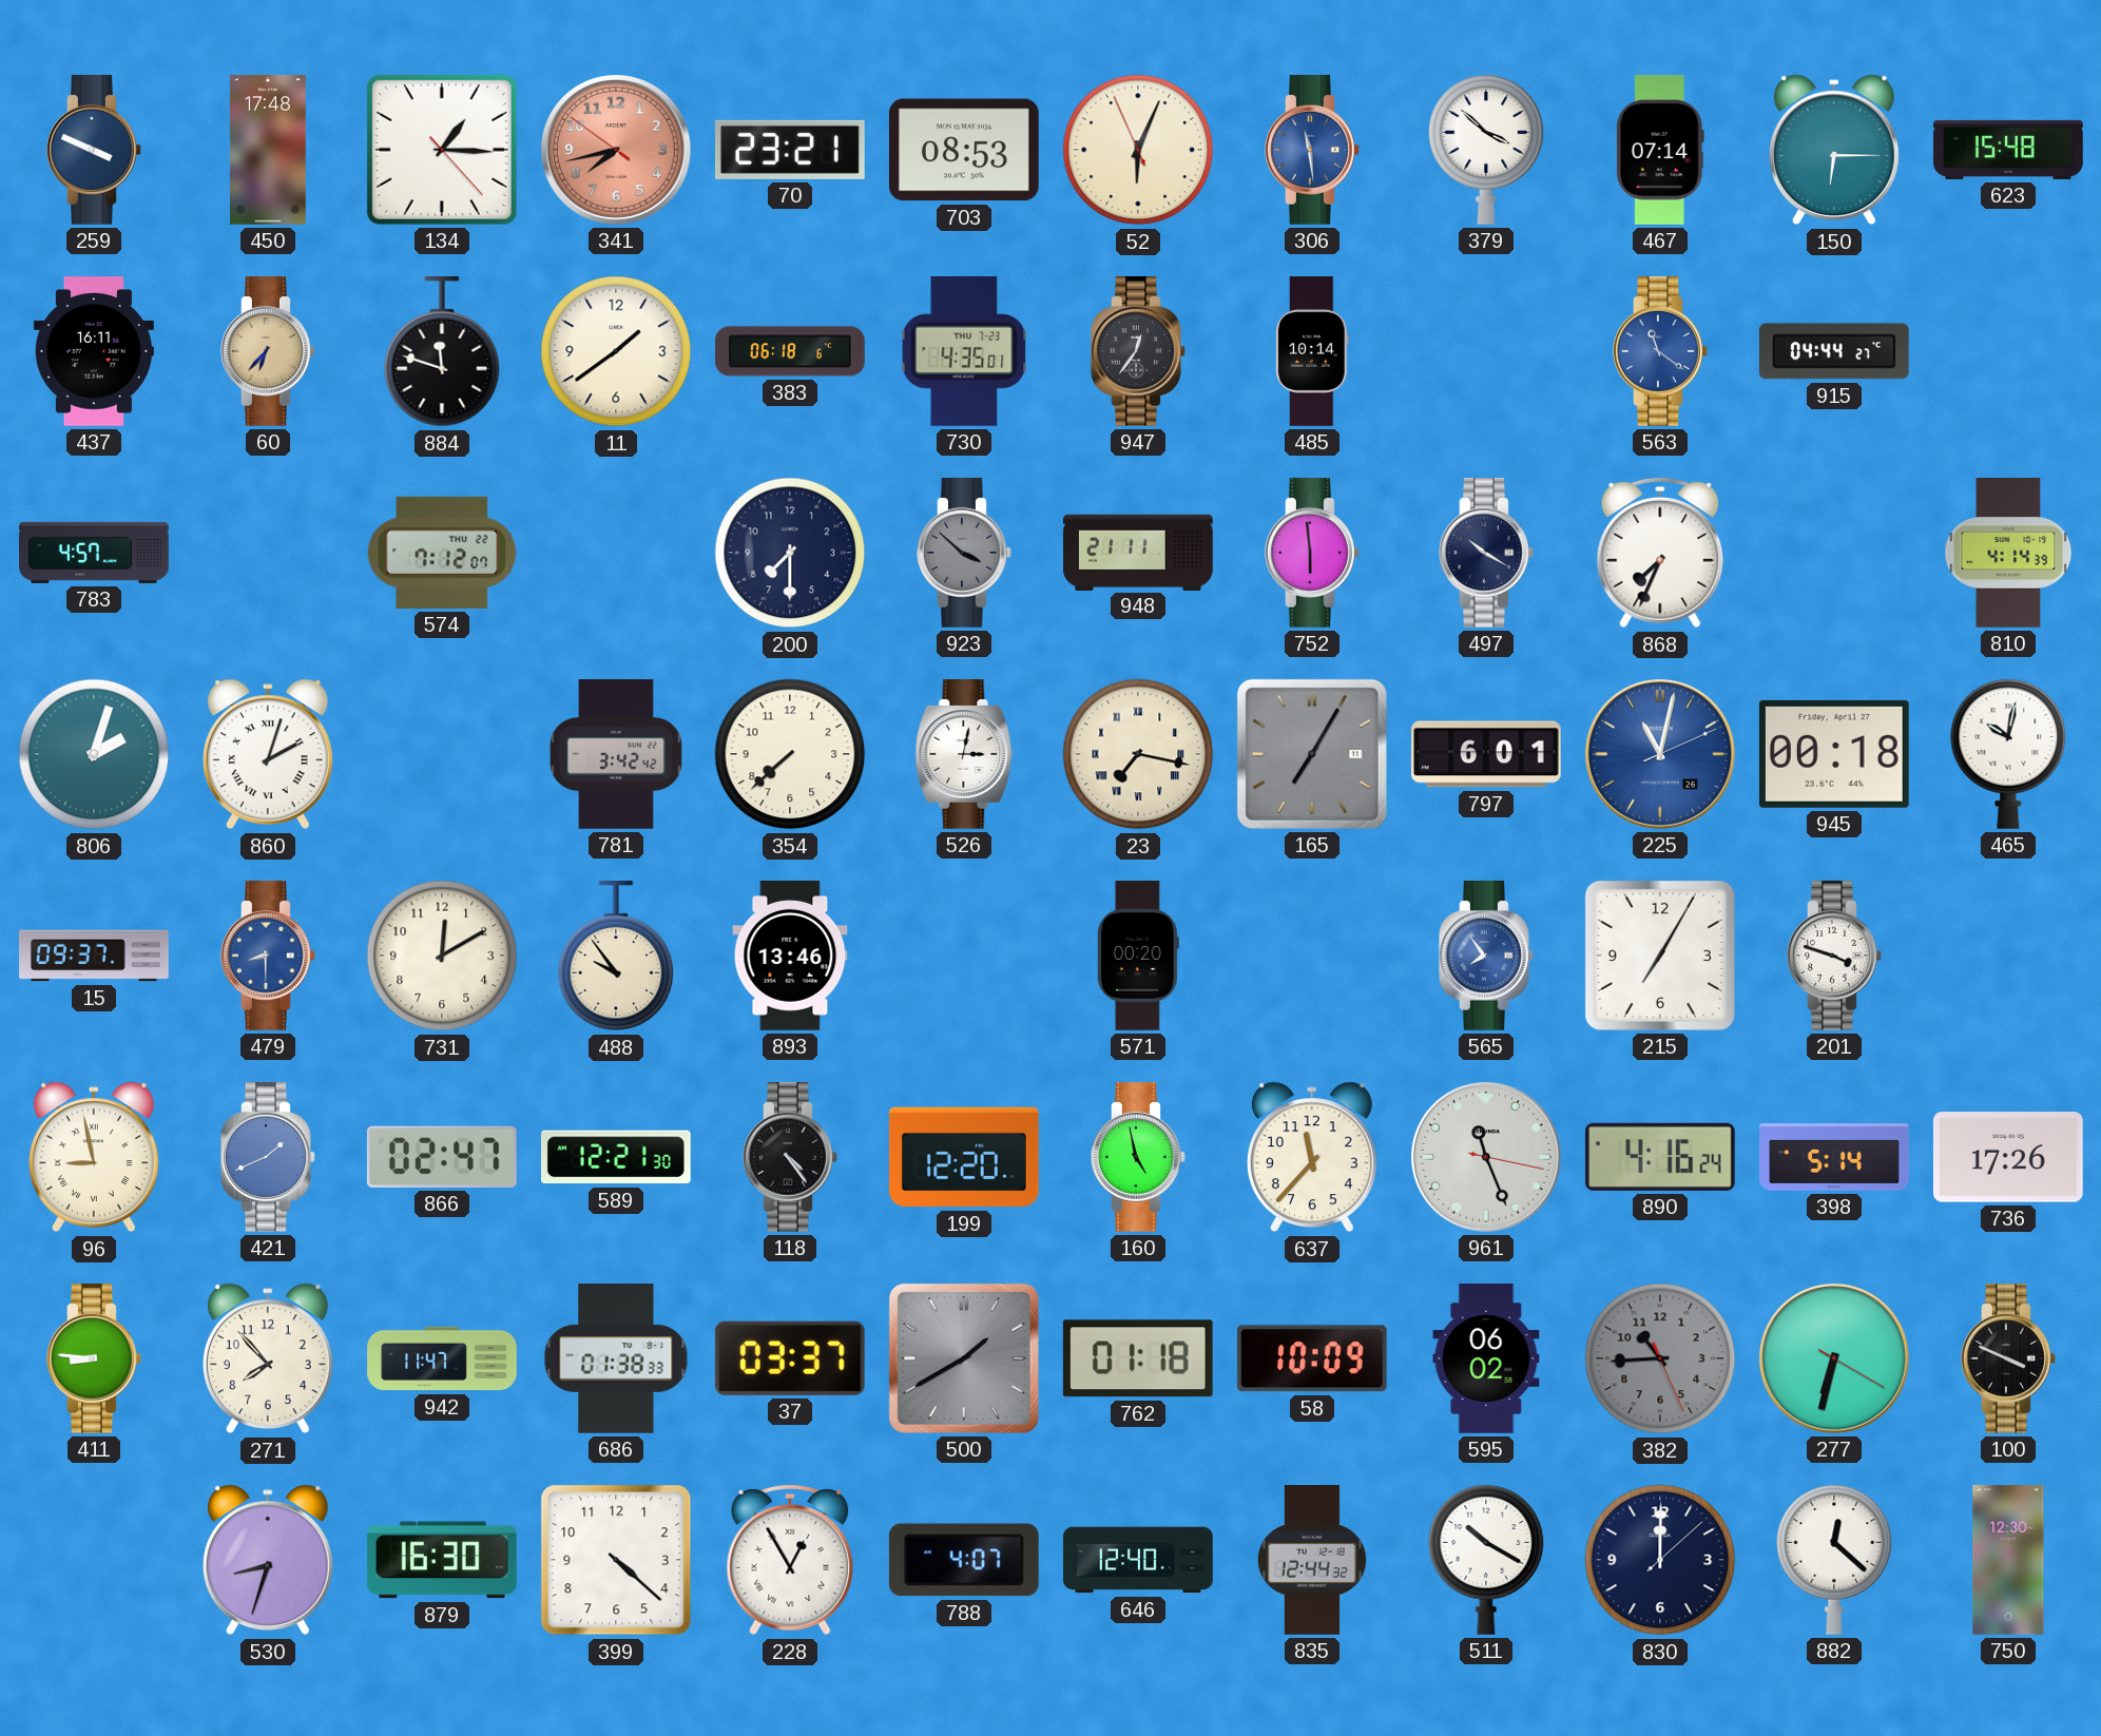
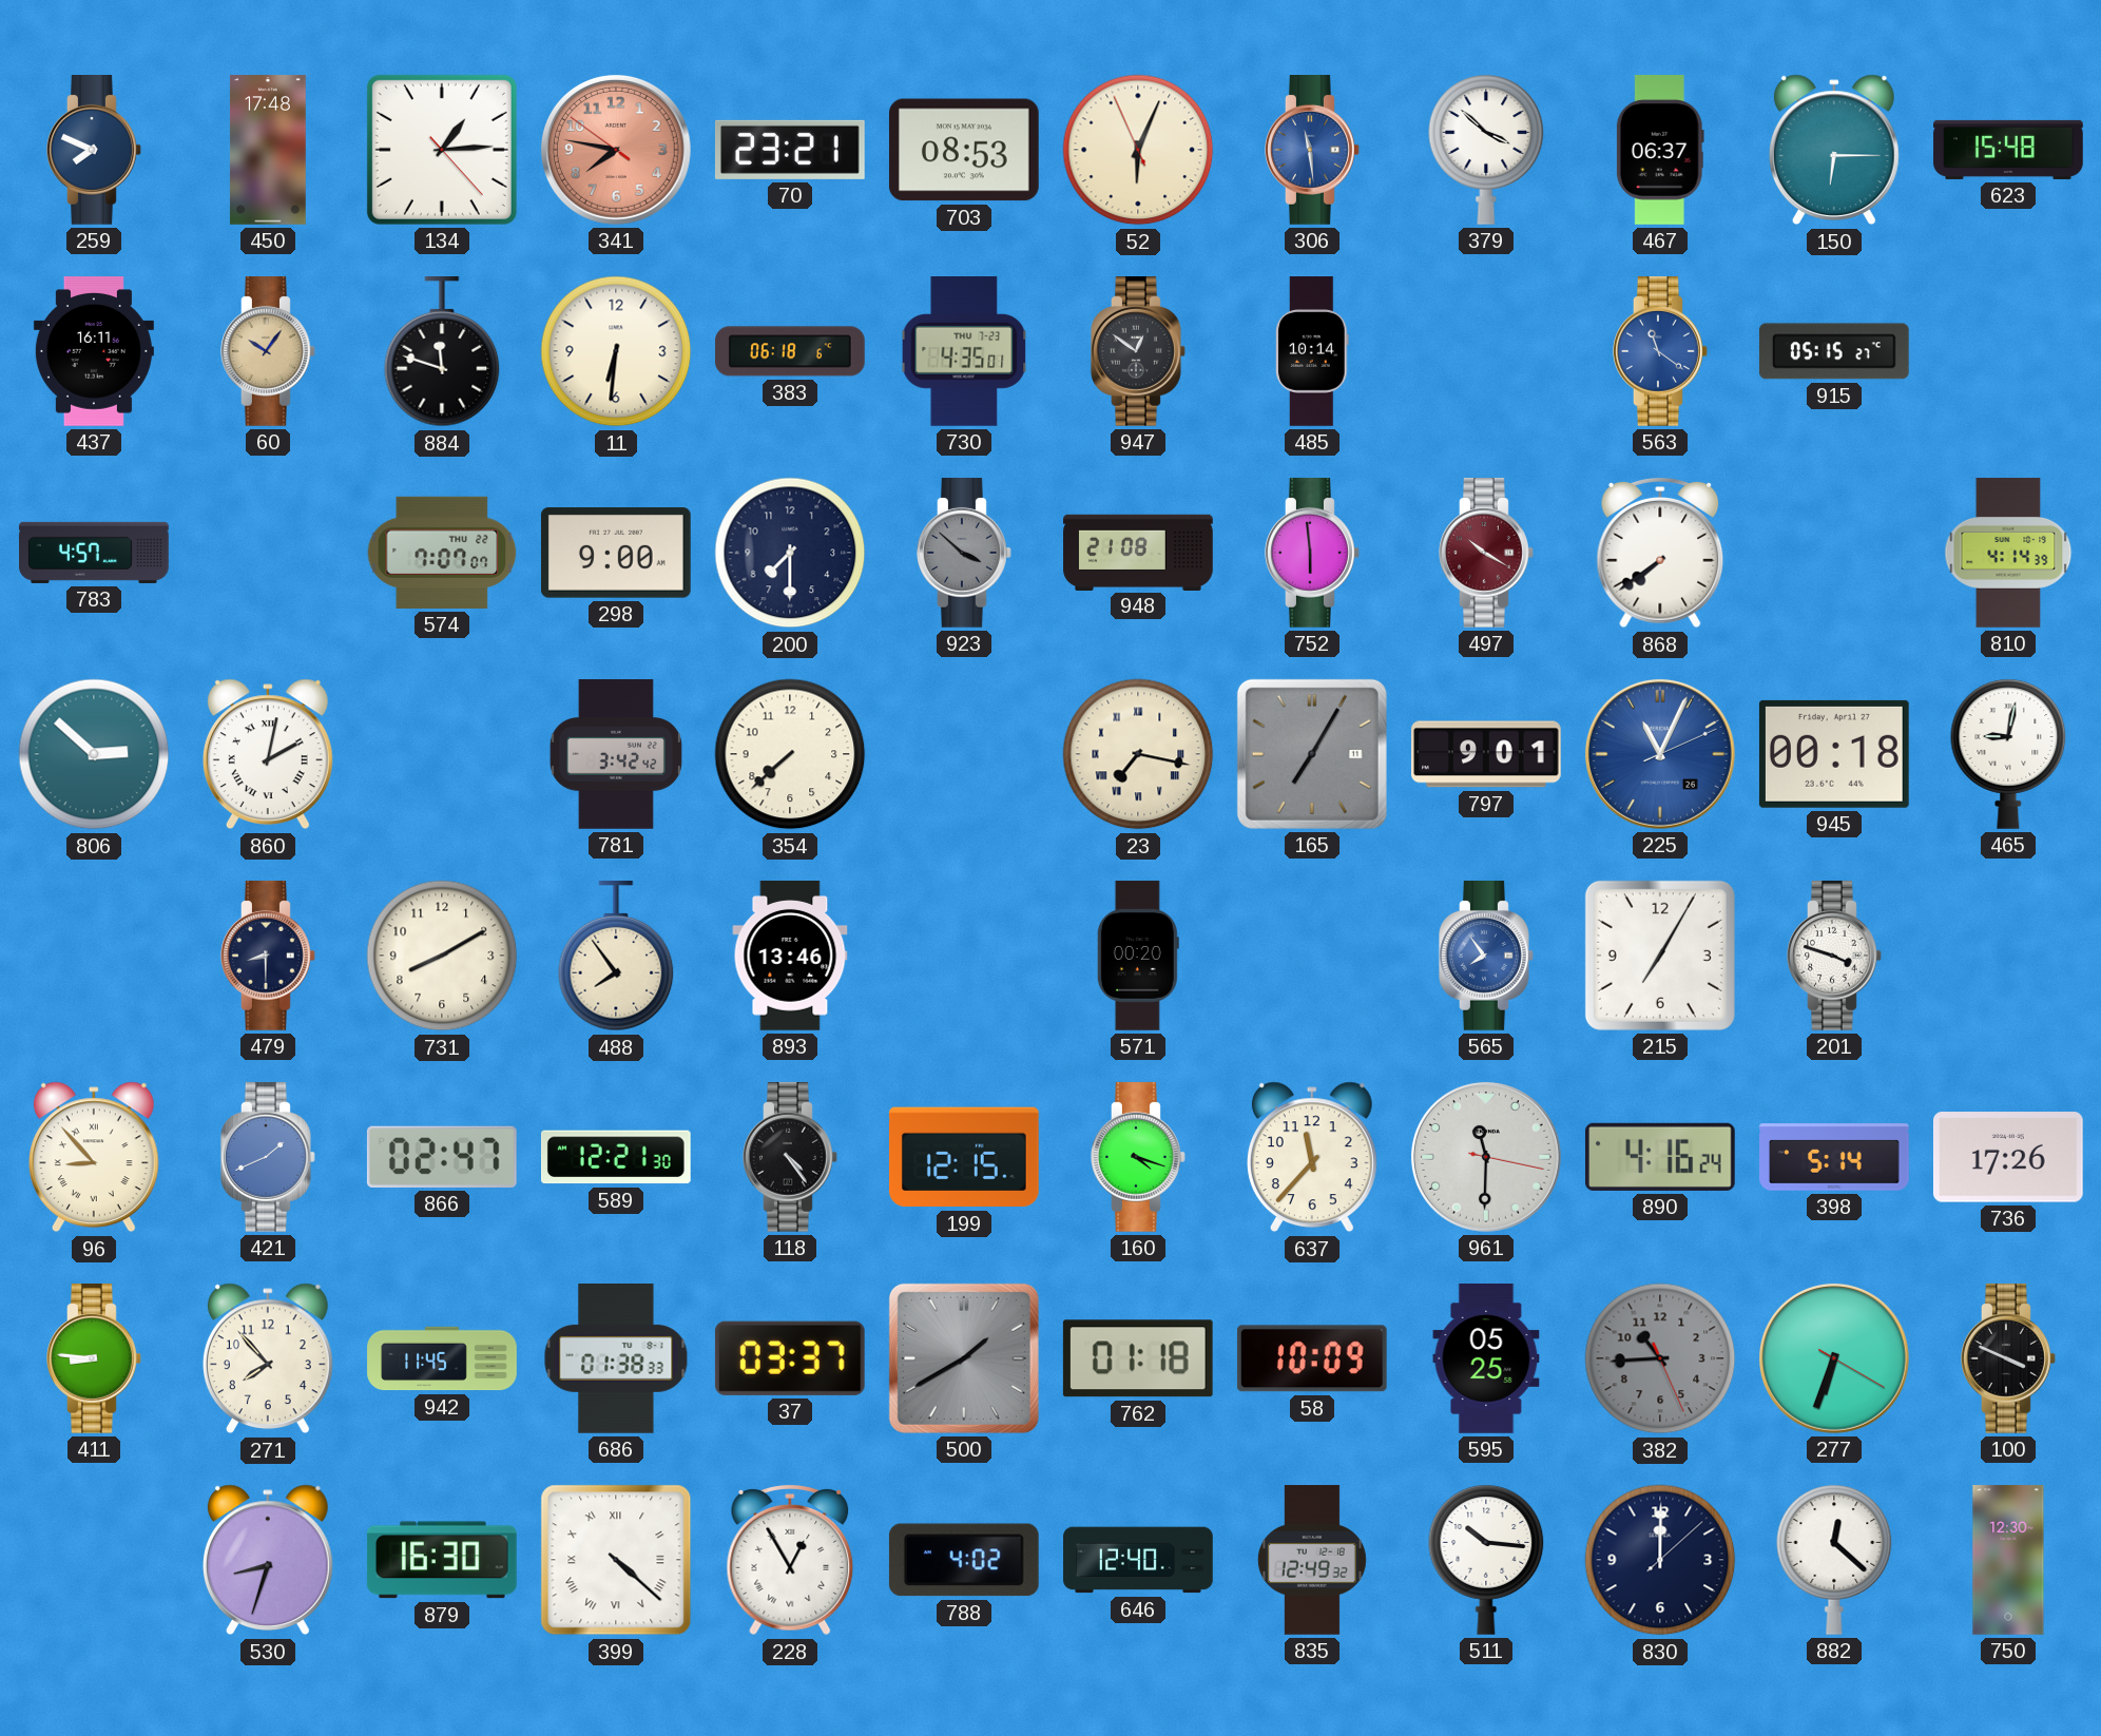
259: 3:49 -> 7:49 (95, 151)
134: 1:15 -> 1:14 (442, 150)
341: 7:42 -> 7:46 (616, 150)
467: 07:14 -> 06:37 (1660, 151)
60: 6:37 -> 10:06 (269, 352)
11: 1:39 -> 6:31 (616, 351)
947: 12:36 -> 12:51 (1139, 352)
915: 04:44 -> 05:15 (1834, 351)
574: 7:12 -> 7:07 (442, 553)
298: none -> 9:00 (616, 553)
948: 21:11 -> 21:08 (1138, 552)
497 dial: navy -> burgundy (1487, 554)
868: 7:34 -> 7:39 (1660, 554)
806: 2:03 -> 2:52 (94, 754)
860: 2:03 -> 2:02 (268, 754)
526: 3:02 -> none (964, 755)
797: 6:01 -> 9:01 (1487, 754)
225: 11:02 -> 11:04 (1660, 754)
465: 10:02 -> 9:02 (2008, 754)
15: 09:37 -> none (94, 956)
479 dial: blue -> navy (269, 957)
731: 12:10 -> 8:10 (442, 956)
488: 9:54 -> 7:54 (616, 957)
96: 8:58 -> 8:53 (94, 1157)
199: 12:20 -> 12:15 (964, 1157)
160: 4:58 -> 4:18 (1139, 1158)
961: 11:26 -> 11:30 (1486, 1157)
942: 11:47 -> 11:45 (442, 1358)
595: 06:02 -> 05:25 (1486, 1359)
277: 6:32 -> 6:33 (1834, 1358)
399 numerals: Arabic -> Roman (616, 1560)
788: 4:07 -> 4:02 (964, 1560)
835: 12:44 -> 12:49 (1312, 1560)
511: 10:20 -> 10:16 (1486, 1560)
